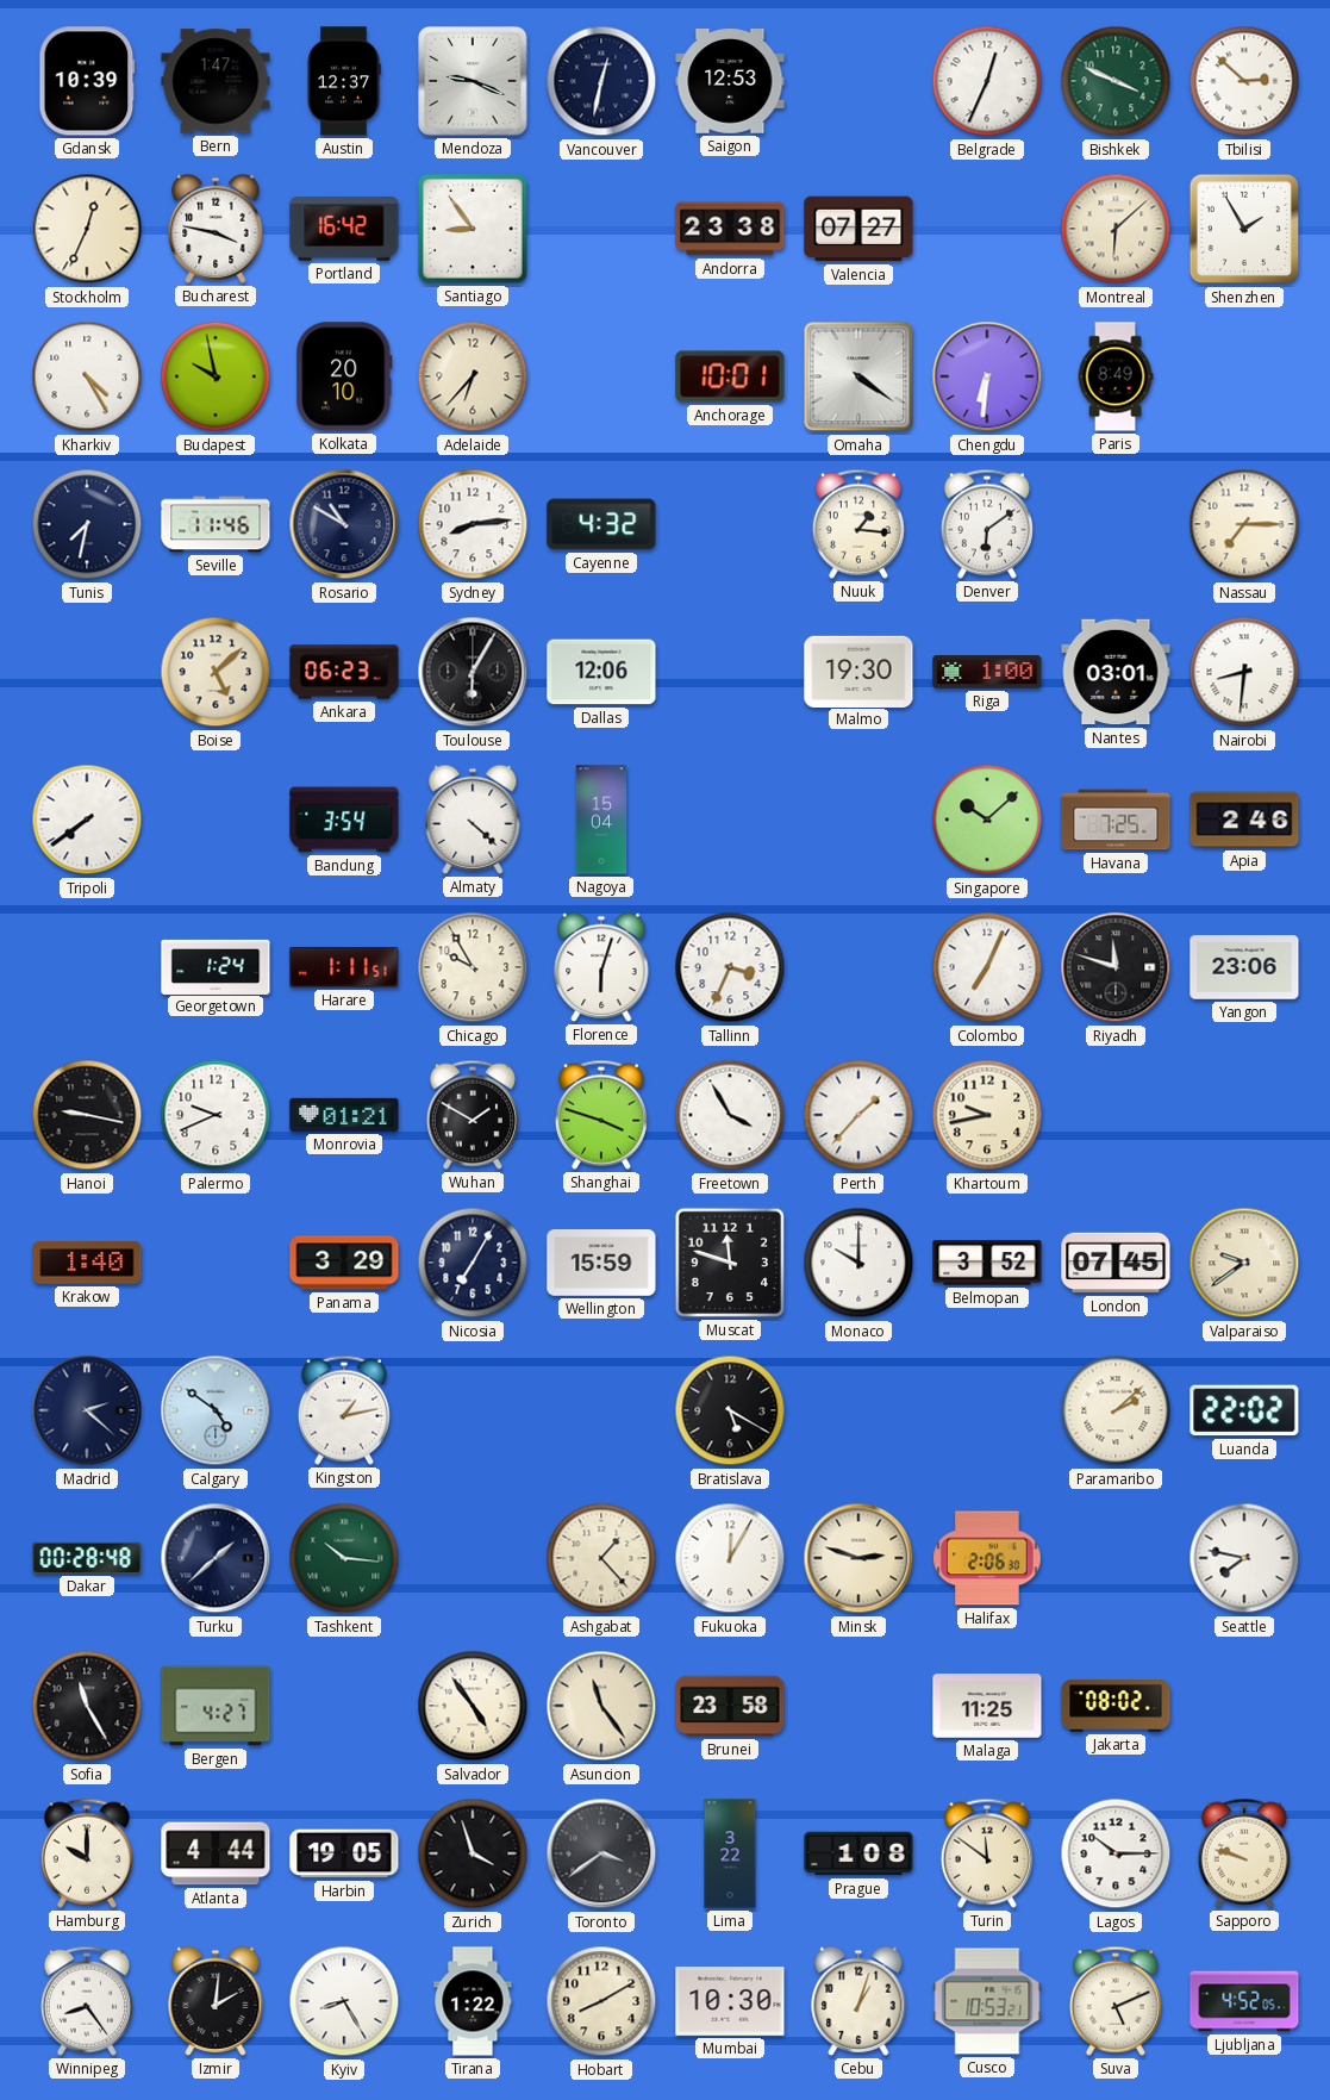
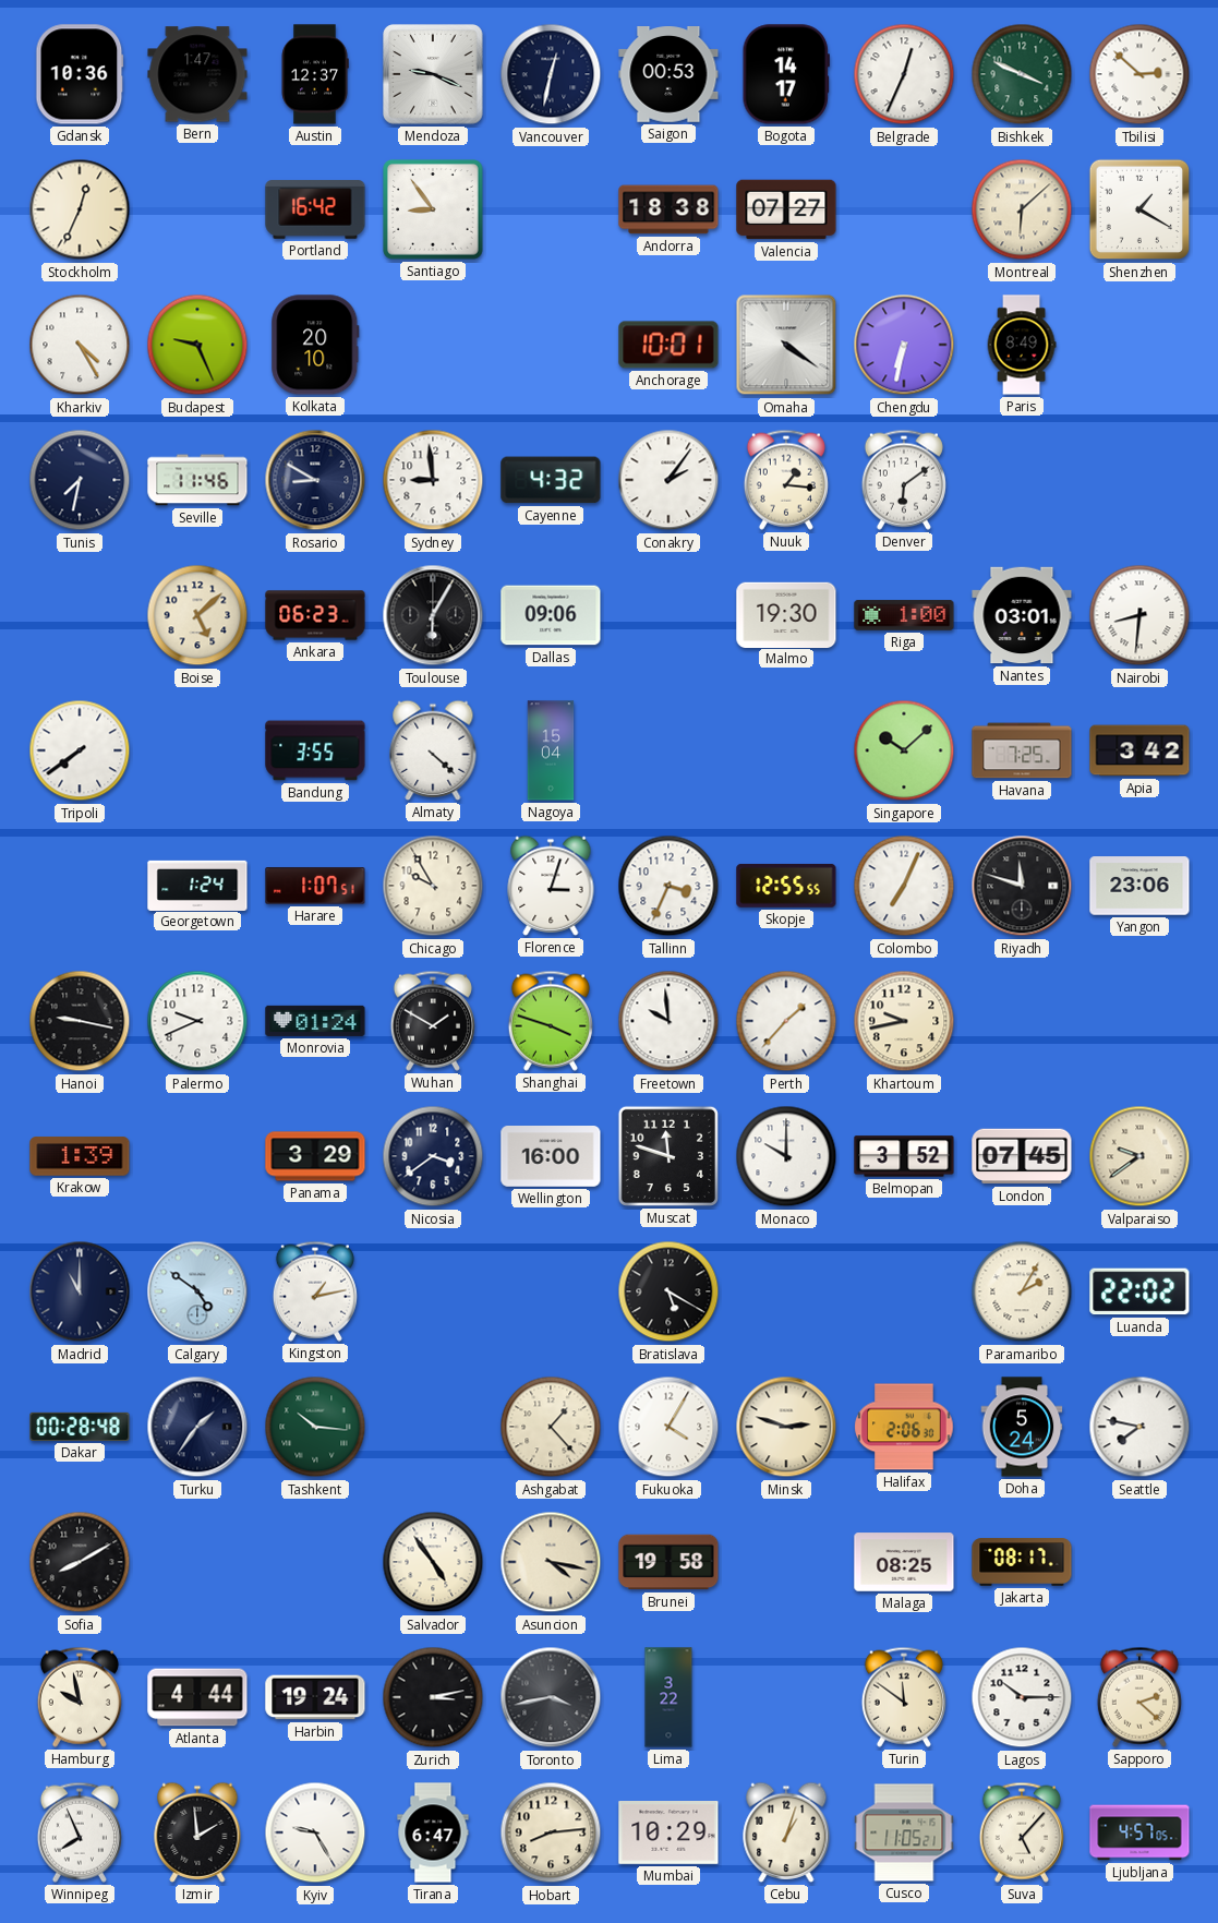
Gdansk: 10:39 -> 10:36 (80, 74)
Saigon: 12:53 -> 00:53 (668, 75)
Bogota: none -> 14:17 (785, 74)
Bucharest: 3:47 -> none (216, 229)
Andorra: 23:38 -> 18:38 (668, 209)
Shenzhen: 1:55 -> 1:20 (1139, 209)
Budapest: 9:58 -> 9:26 (197, 345)
Adelaide: 6:37 -> none (473, 376)
Chengdu: 6:31 -> 6:32 (904, 345)
Rosario: 10:50 -> 8:50 (315, 480)
Sydney: 8:14 -> 8:59 (433, 480)
Conakry: none -> 2:06 (668, 480)
Nassau: 7:15 -> none (1244, 524)
Dallas: 12:06 -> 09:06 (551, 615)
Bandung: 3:54 -> 3:55 (315, 750)
Apia: 2:46 -> 3:42 (1139, 750)
Harare: 1:11 -> 1:07 (315, 886)
Florence: 6:03 -> 3:03 (551, 886)
Skopje: none -> 12:55 (786, 886)
Monrovia: 01:21 -> 01:24 (315, 1021)
Freetown: 3:55 -> 9:59 (668, 1021)
Krakow: 1:40 -> 1:39 (80, 1156)
Nicosia: 7:05 -> 3:39 (433, 1156)
Wellington: 15:59 -> 16:00 (551, 1157)
Madrid: 2:22 -> 11:00 (80, 1291)
Paramaribo: 2:08 -> 2:05 (1022, 1291)
Turku: 1:38 -> 1:36 (197, 1427)
Fukuoka: 12:05 -> 4:05 (668, 1427)
Doha: none -> 5:24 (1022, 1427)
Sofia: 11:25 -> 8:10 (80, 1562)
Bergen: 4:27 -> none (216, 1706)
Asuncion: 11:24 -> 4:17 (551, 1562)
Brunei: 23:58 -> 19:58 (668, 1562)
Malaga: 11:25 -> 08:25 (904, 1562)
Jakarta: 08:02 -> 08:17 (1022, 1562)
Hamburg: 10:00 -> 9:58 (80, 1697)
Harbin: 19:05 -> 19:24 (315, 1697)
Zurich: 3:57 -> 3:13 (433, 1697)
Toronto: 3:39 -> 3:43 (551, 1697)
Prague: 1:08 -> none (858, 1853)
Sapporo: 9:48 -> 2:22 (1139, 1697)
Winnipeg: 8:24 -> 7:56 (80, 1832)
Izmir: 2:01 -> 1:59 (197, 1832)
Kyiv: 8:25 -> 9:25 (315, 1832)
Tirana: 1:22 -> 6:47 (433, 1832)
Hobart: 8:10 -> 8:14 (551, 1832)
Mumbai: 10:30 -> 10:29 (668, 1834)
Cusco: 10:53 -> 11:05 (904, 1832)
Suva: 5:11 -> 5:07 (1022, 1832)
Ljubljana: 4:52 -> 4:57 (1139, 1832)
